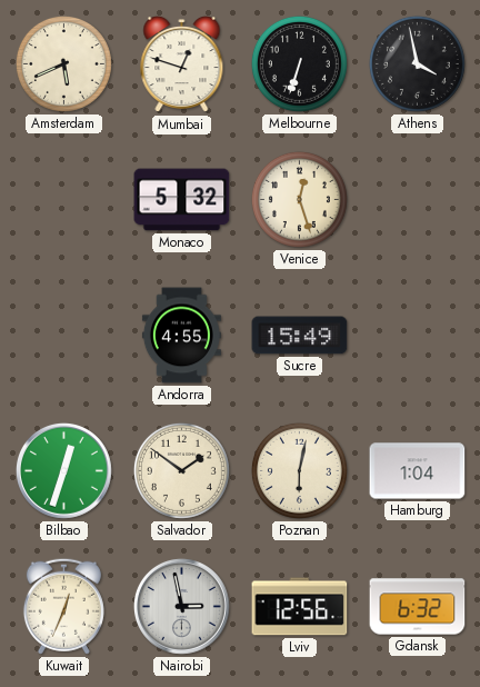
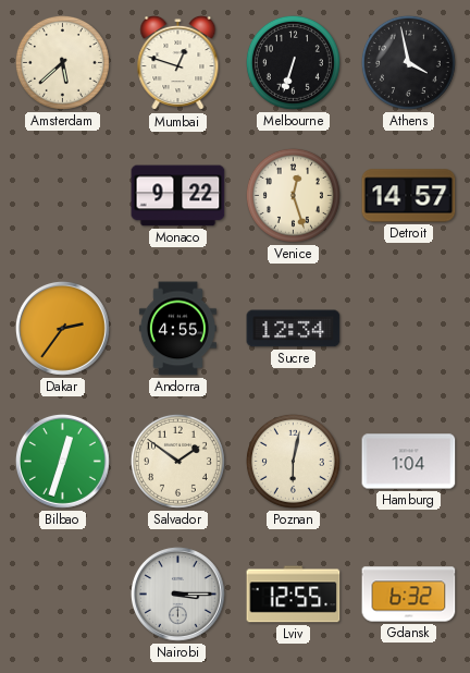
Amsterdam: 5:41 -> 5:38 (62, 62)
Monaco: 5:32 -> 9:22 (178, 196)
Detroit: none -> 14:57 (409, 196)
Dakar: none -> 2:36 (62, 328)
Sucre: 15:49 -> 12:34 (294, 329)
Kuwait: 12:34 -> none (63, 606)
Nairobi: 2:58 -> 3:15 (177, 594)
Lviv: 12:56 -> 12:55 (294, 595)
